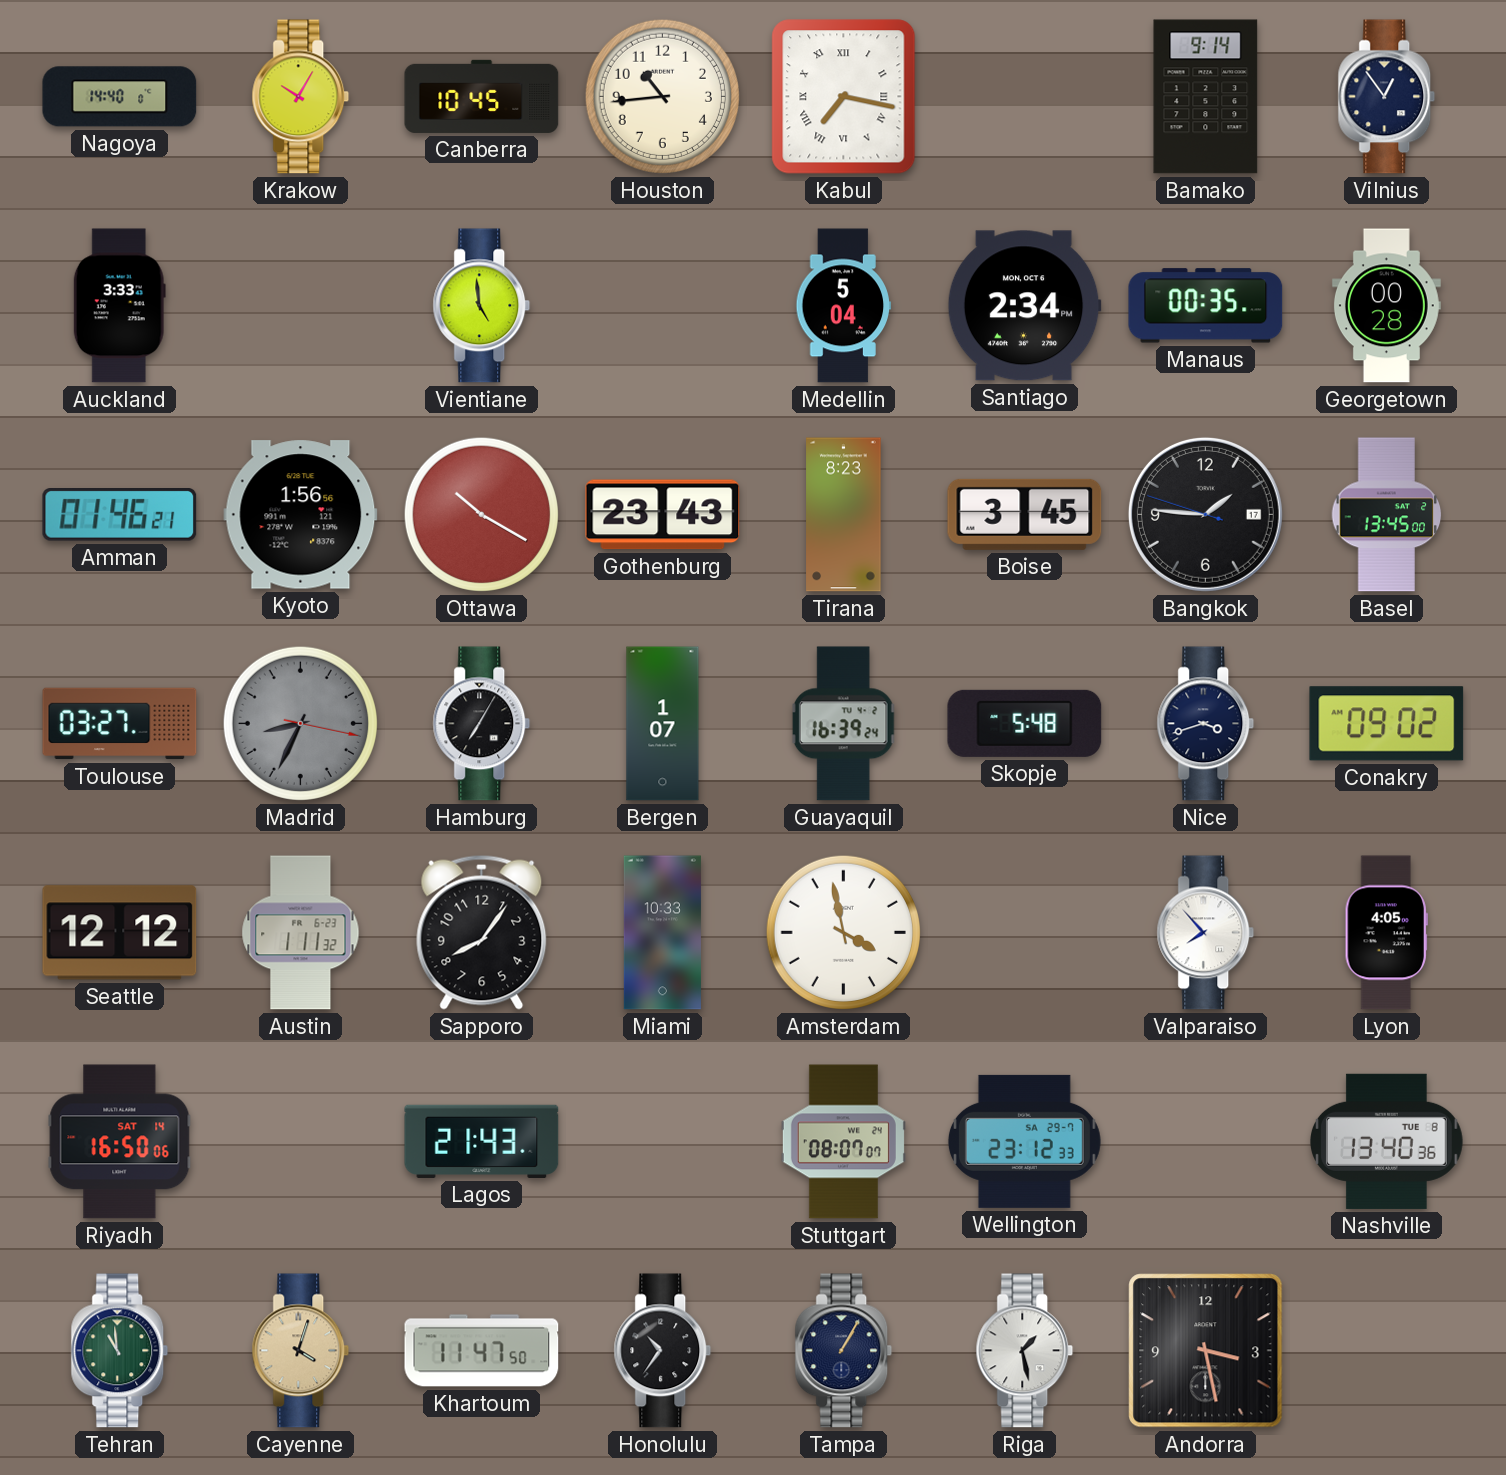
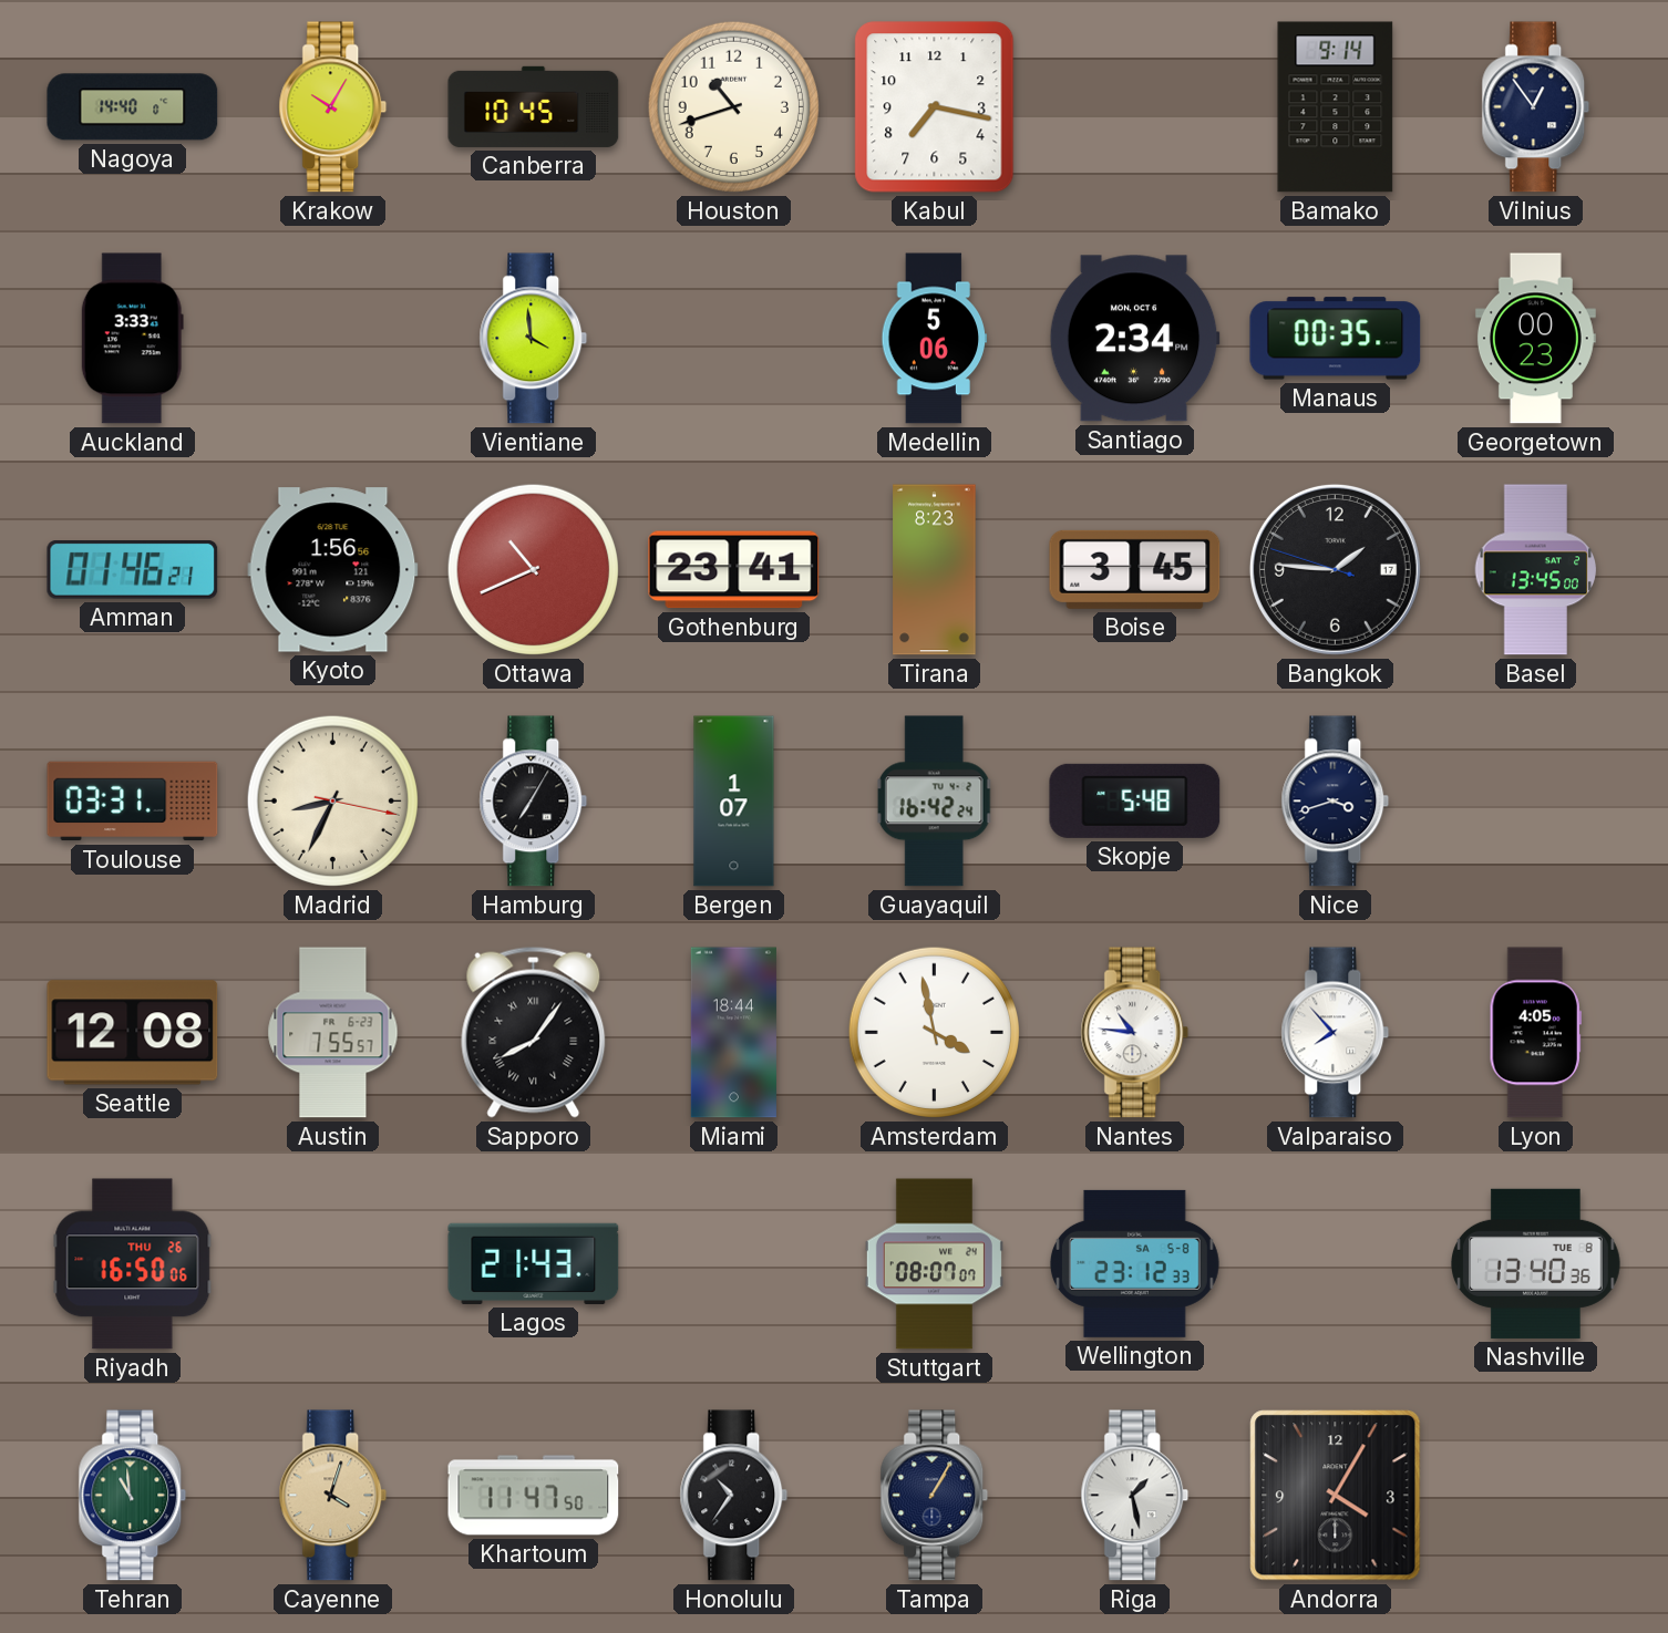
Houston: 10:44 -> 10:42 (733, 106)
Kabul numerals: Roman -> Arabic (935, 107)
Vientiane: 4:59 -> 3:59 (534, 339)
Medellin: 5:04 -> 5:06 (935, 339)
Georgetown: 00:28 -> 00:23 (1535, 339)
Ottawa: 10:20 -> 10:41 (533, 569)
Gothenburg: 23:43 -> 23:41 (734, 570)
Toulouse: 03:27 -> 03:31 (133, 802)
Madrid dial: grey -> cream (332, 800)
Guayaquil: 16:39 -> 16:42 (934, 802)
Conakry: 09:02 -> none (1387, 724)
Seattle: 12:12 -> 12:08 (133, 1033)
Austin: 1:11 -> 7:55 (333, 1033)
Sapporo numerals: Arabic -> Roman (534, 1032)
Miami: 10:33 -> 18:44 (733, 1033)
Nantes: none -> 10:46 (1135, 1033)
Riyadh date: SAT 14 -> THU 26 (133, 1264)
Wellington date: SA 29-7 -> SA 5-8 (1134, 1263)
Andorra: 3:28 -> 4:05 (1336, 1496)
